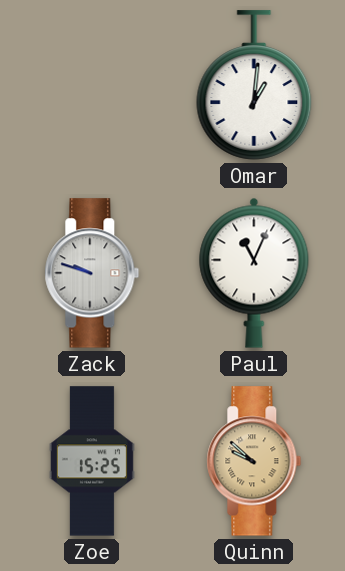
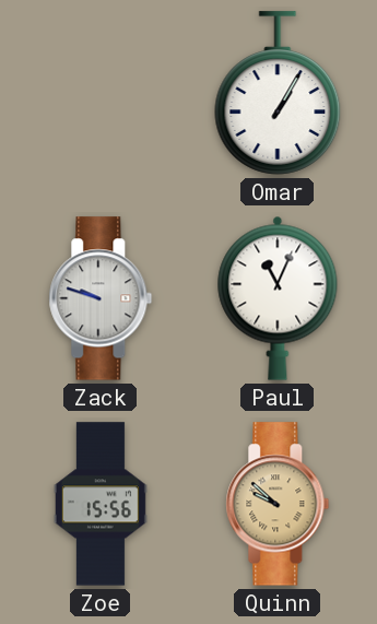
Omar: 1:01 -> 1:05 (278, 93)
Zoe: 15:25 -> 15:56 (101, 504)
